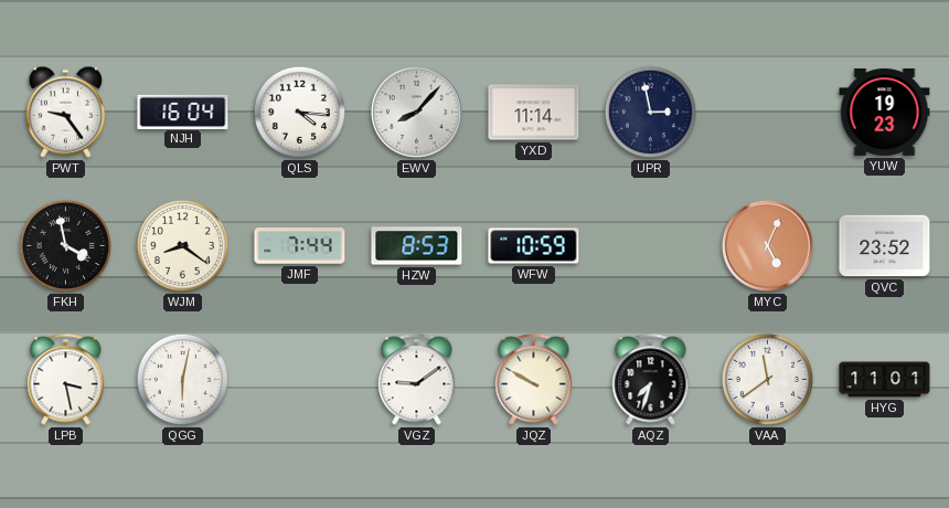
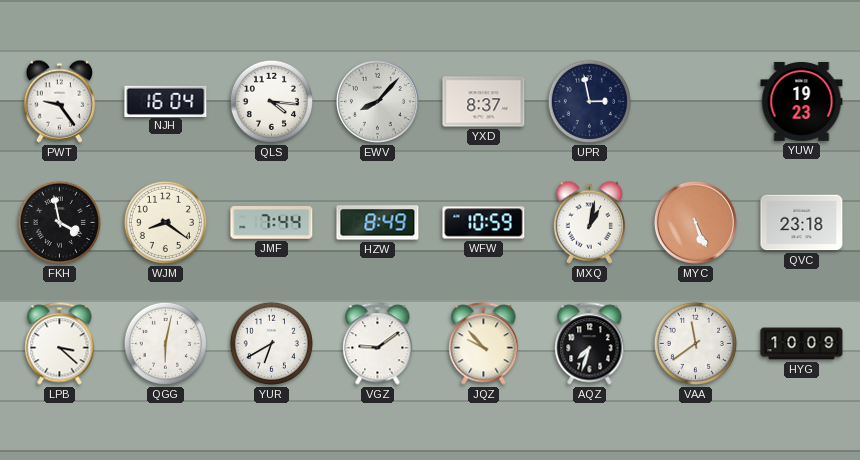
YXD: 11:14 -> 8:37 (484, 102)
HZW: 8:53 -> 8:49 (378, 223)
MXQ: none -> 1:02 (590, 222)
MYC: 5:04 -> 5:26 (695, 222)
QVC: 23:52 -> 23:18 (802, 223)
LPB: 3:28 -> 3:22 (60, 344)
YUR: none -> 6:40 (271, 343)
JQZ: 9:50 -> 9:53 (484, 344)
HYG: 11:01 -> 10:09 (802, 344)
